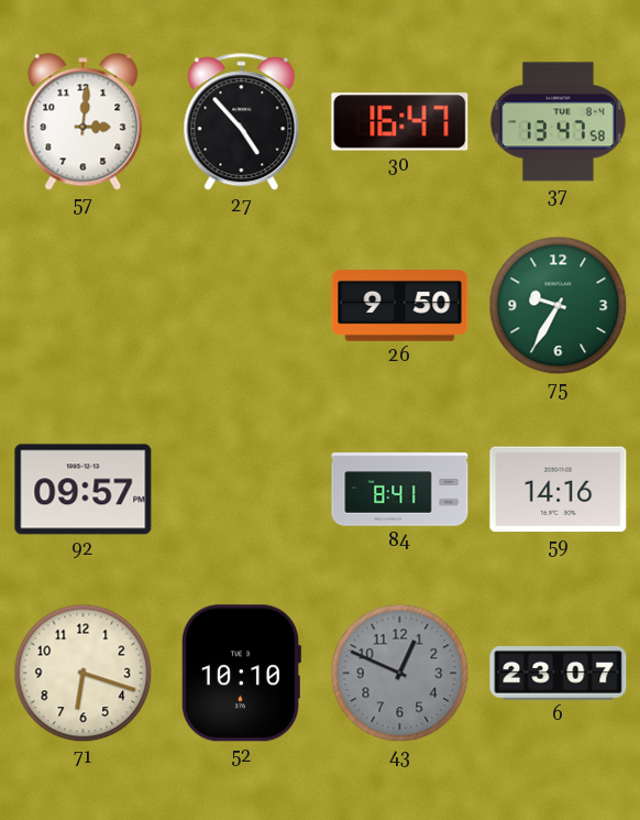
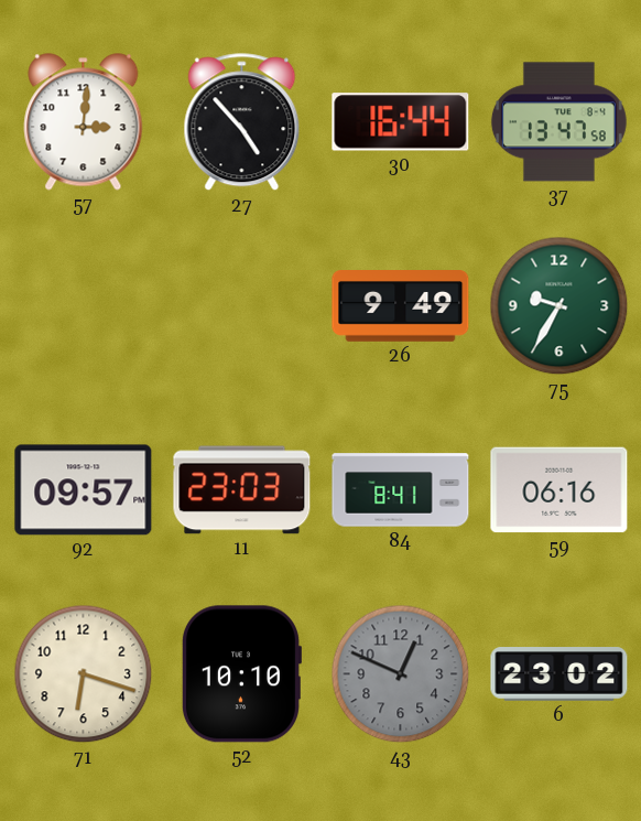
30: 16:47 -> 16:44 (401, 122)
26: 9:50 -> 9:49 (401, 306)
11: none -> 23:03 (242, 490)
59: 14:16 -> 06:16 (559, 490)
6: 23:07 -> 23:02 (559, 674)
